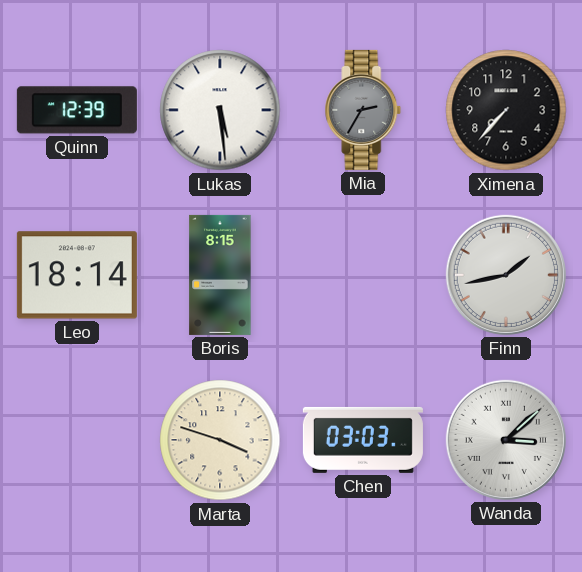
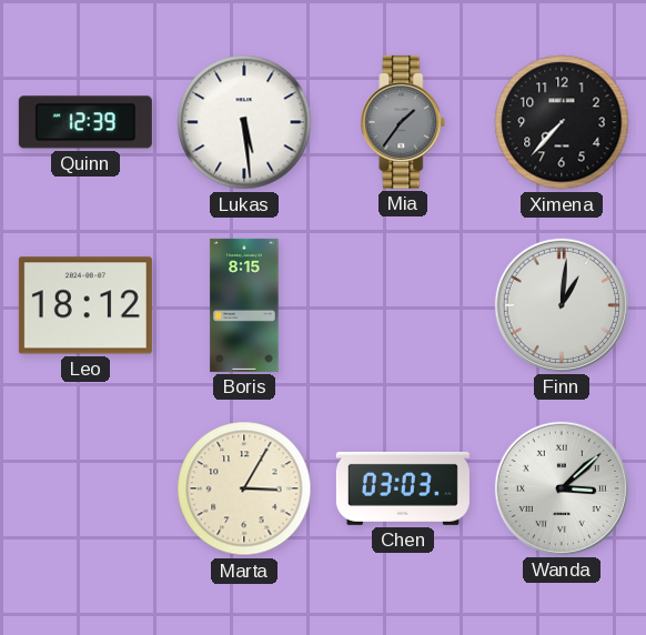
Mia: 2:35 -> 1:36 (403, 122)
Leo: 18:14 -> 18:12 (85, 305)
Finn: 1:43 -> 1:01 (562, 305)
Marta: 3:48 -> 3:05 (244, 488)
